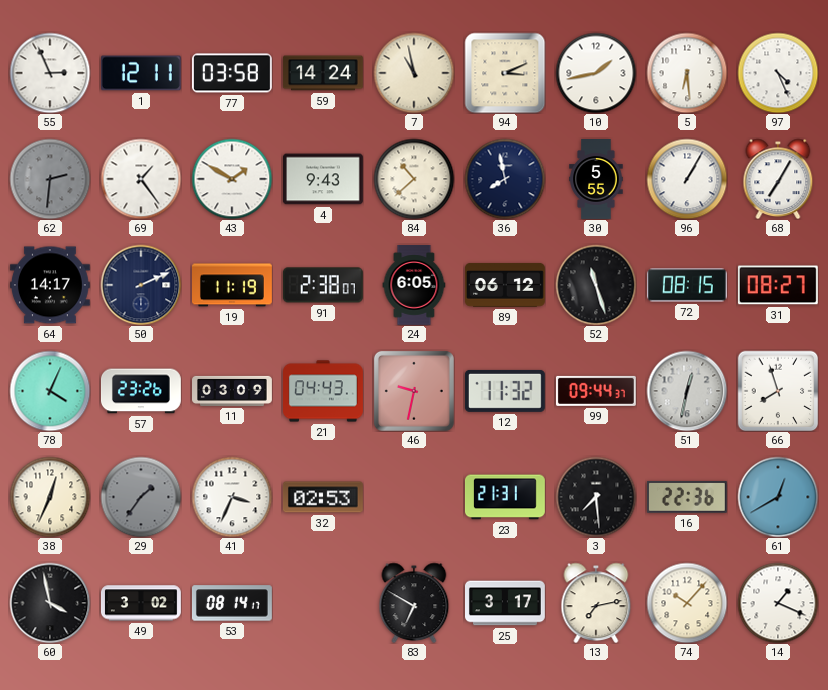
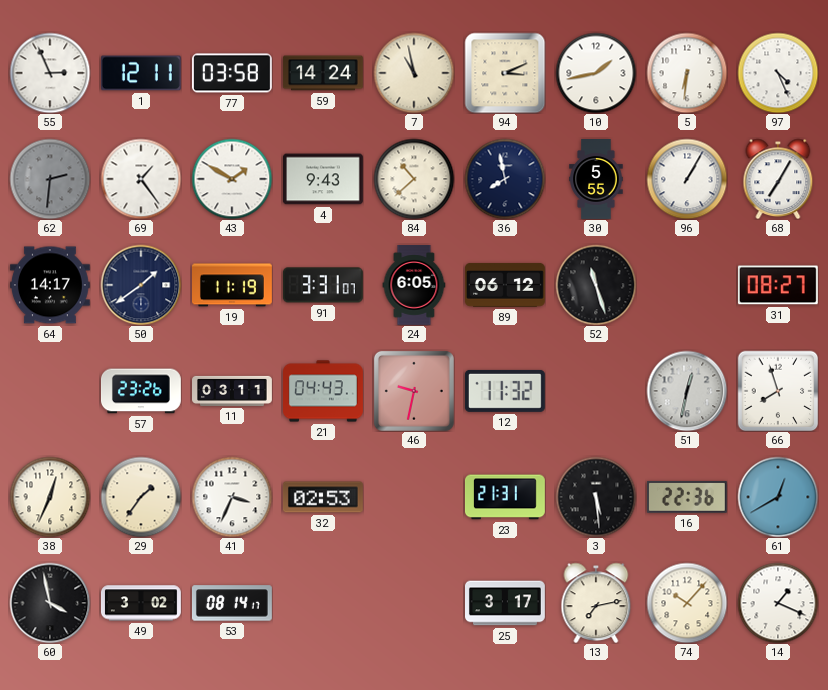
5: 6:29 -> 6:31 (687, 73)
50: 2:11 -> 1:39 (141, 285)
91: 2:38 -> 3:31 (323, 285)
72: 08:15 -> none (687, 285)
78: 4:04 -> none (50, 391)
11: 03:09 -> 03:11 (233, 391)
99: 09:44 -> none (596, 391)
29 dial: grey -> cream (141, 497)
3: 7:29 -> 5:29 (596, 497)
83: 6:50 -> none (414, 603)
